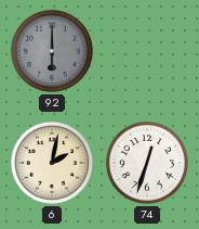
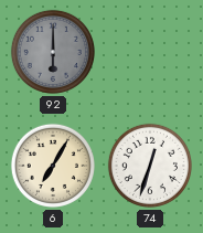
6: 2:02 -> 7:05 (53, 166)
